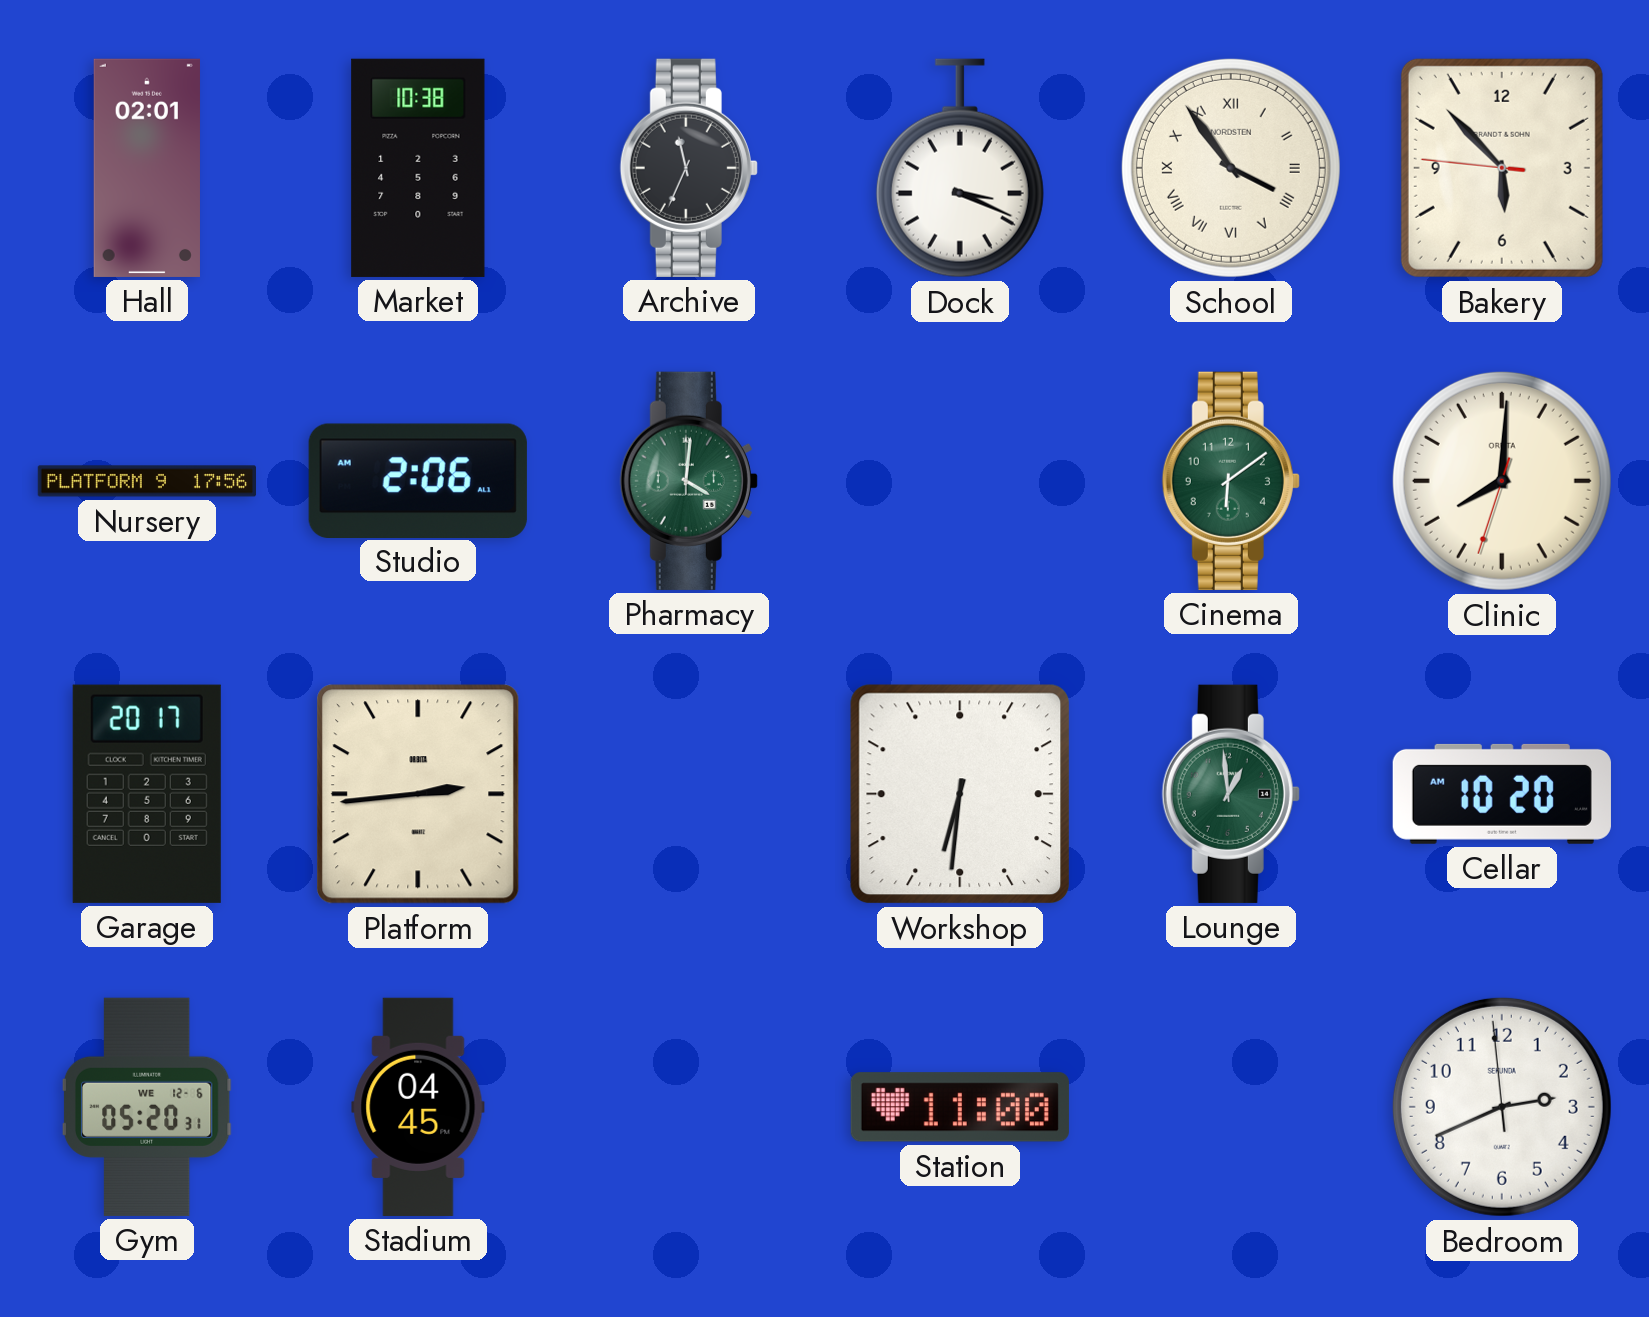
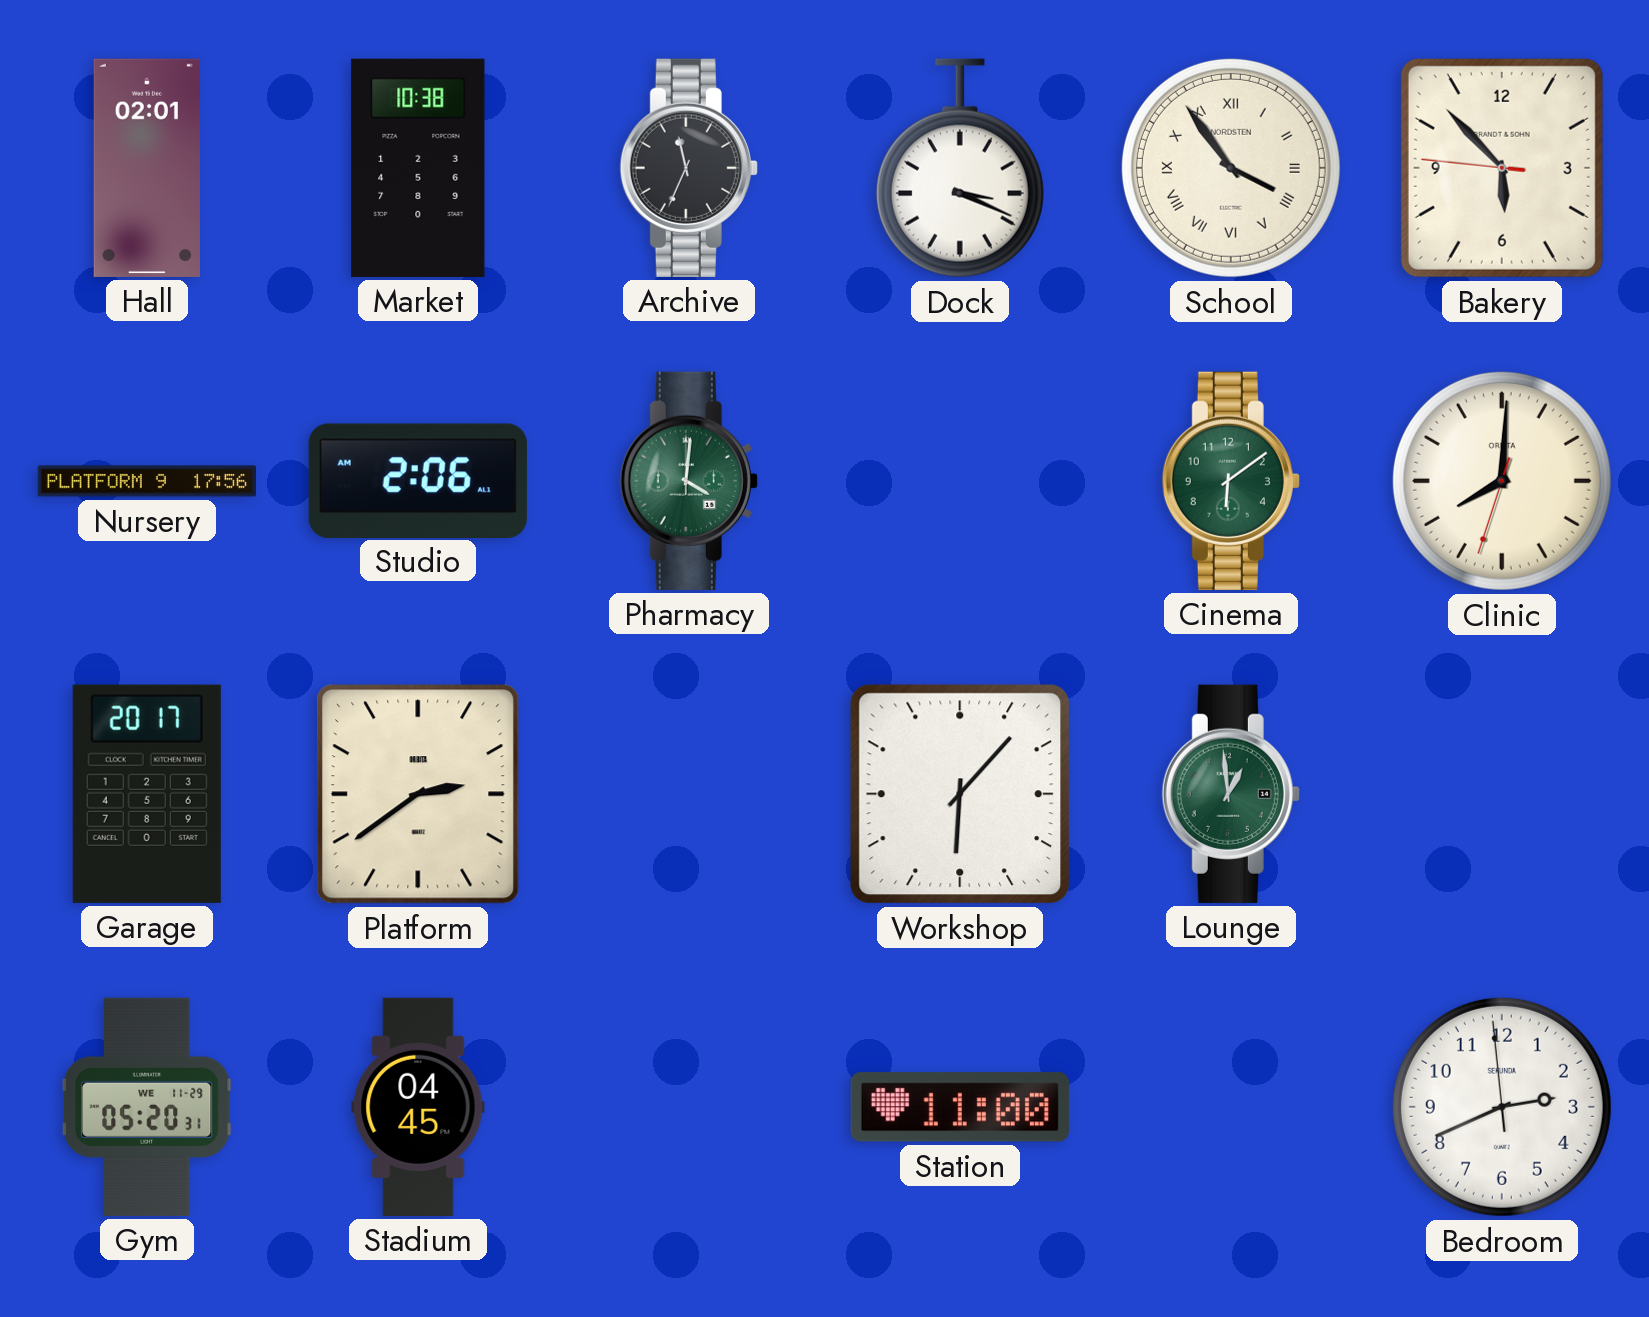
Platform: 2:44 -> 2:39 (418, 794)
Workshop: 6:31 -> 6:07 (960, 794)
Cellar: 10:20 -> none (1502, 794)
Gym date: WE 12-6 -> WE 11-29 (147, 1107)
